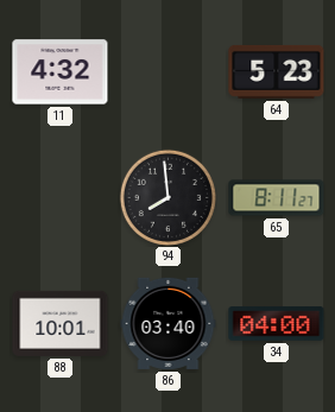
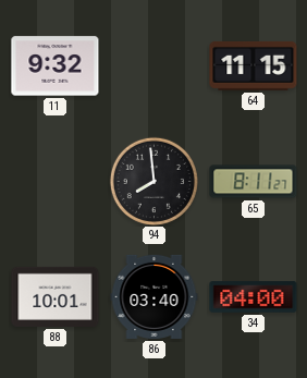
11: 4:32 -> 9:32 (56, 66)
64: 5:23 -> 11:15 (254, 65)
